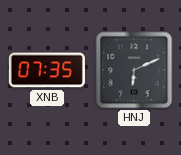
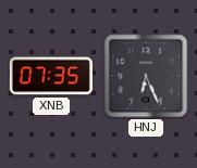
HNJ: 6:11 -> 6:26 (146, 76)
